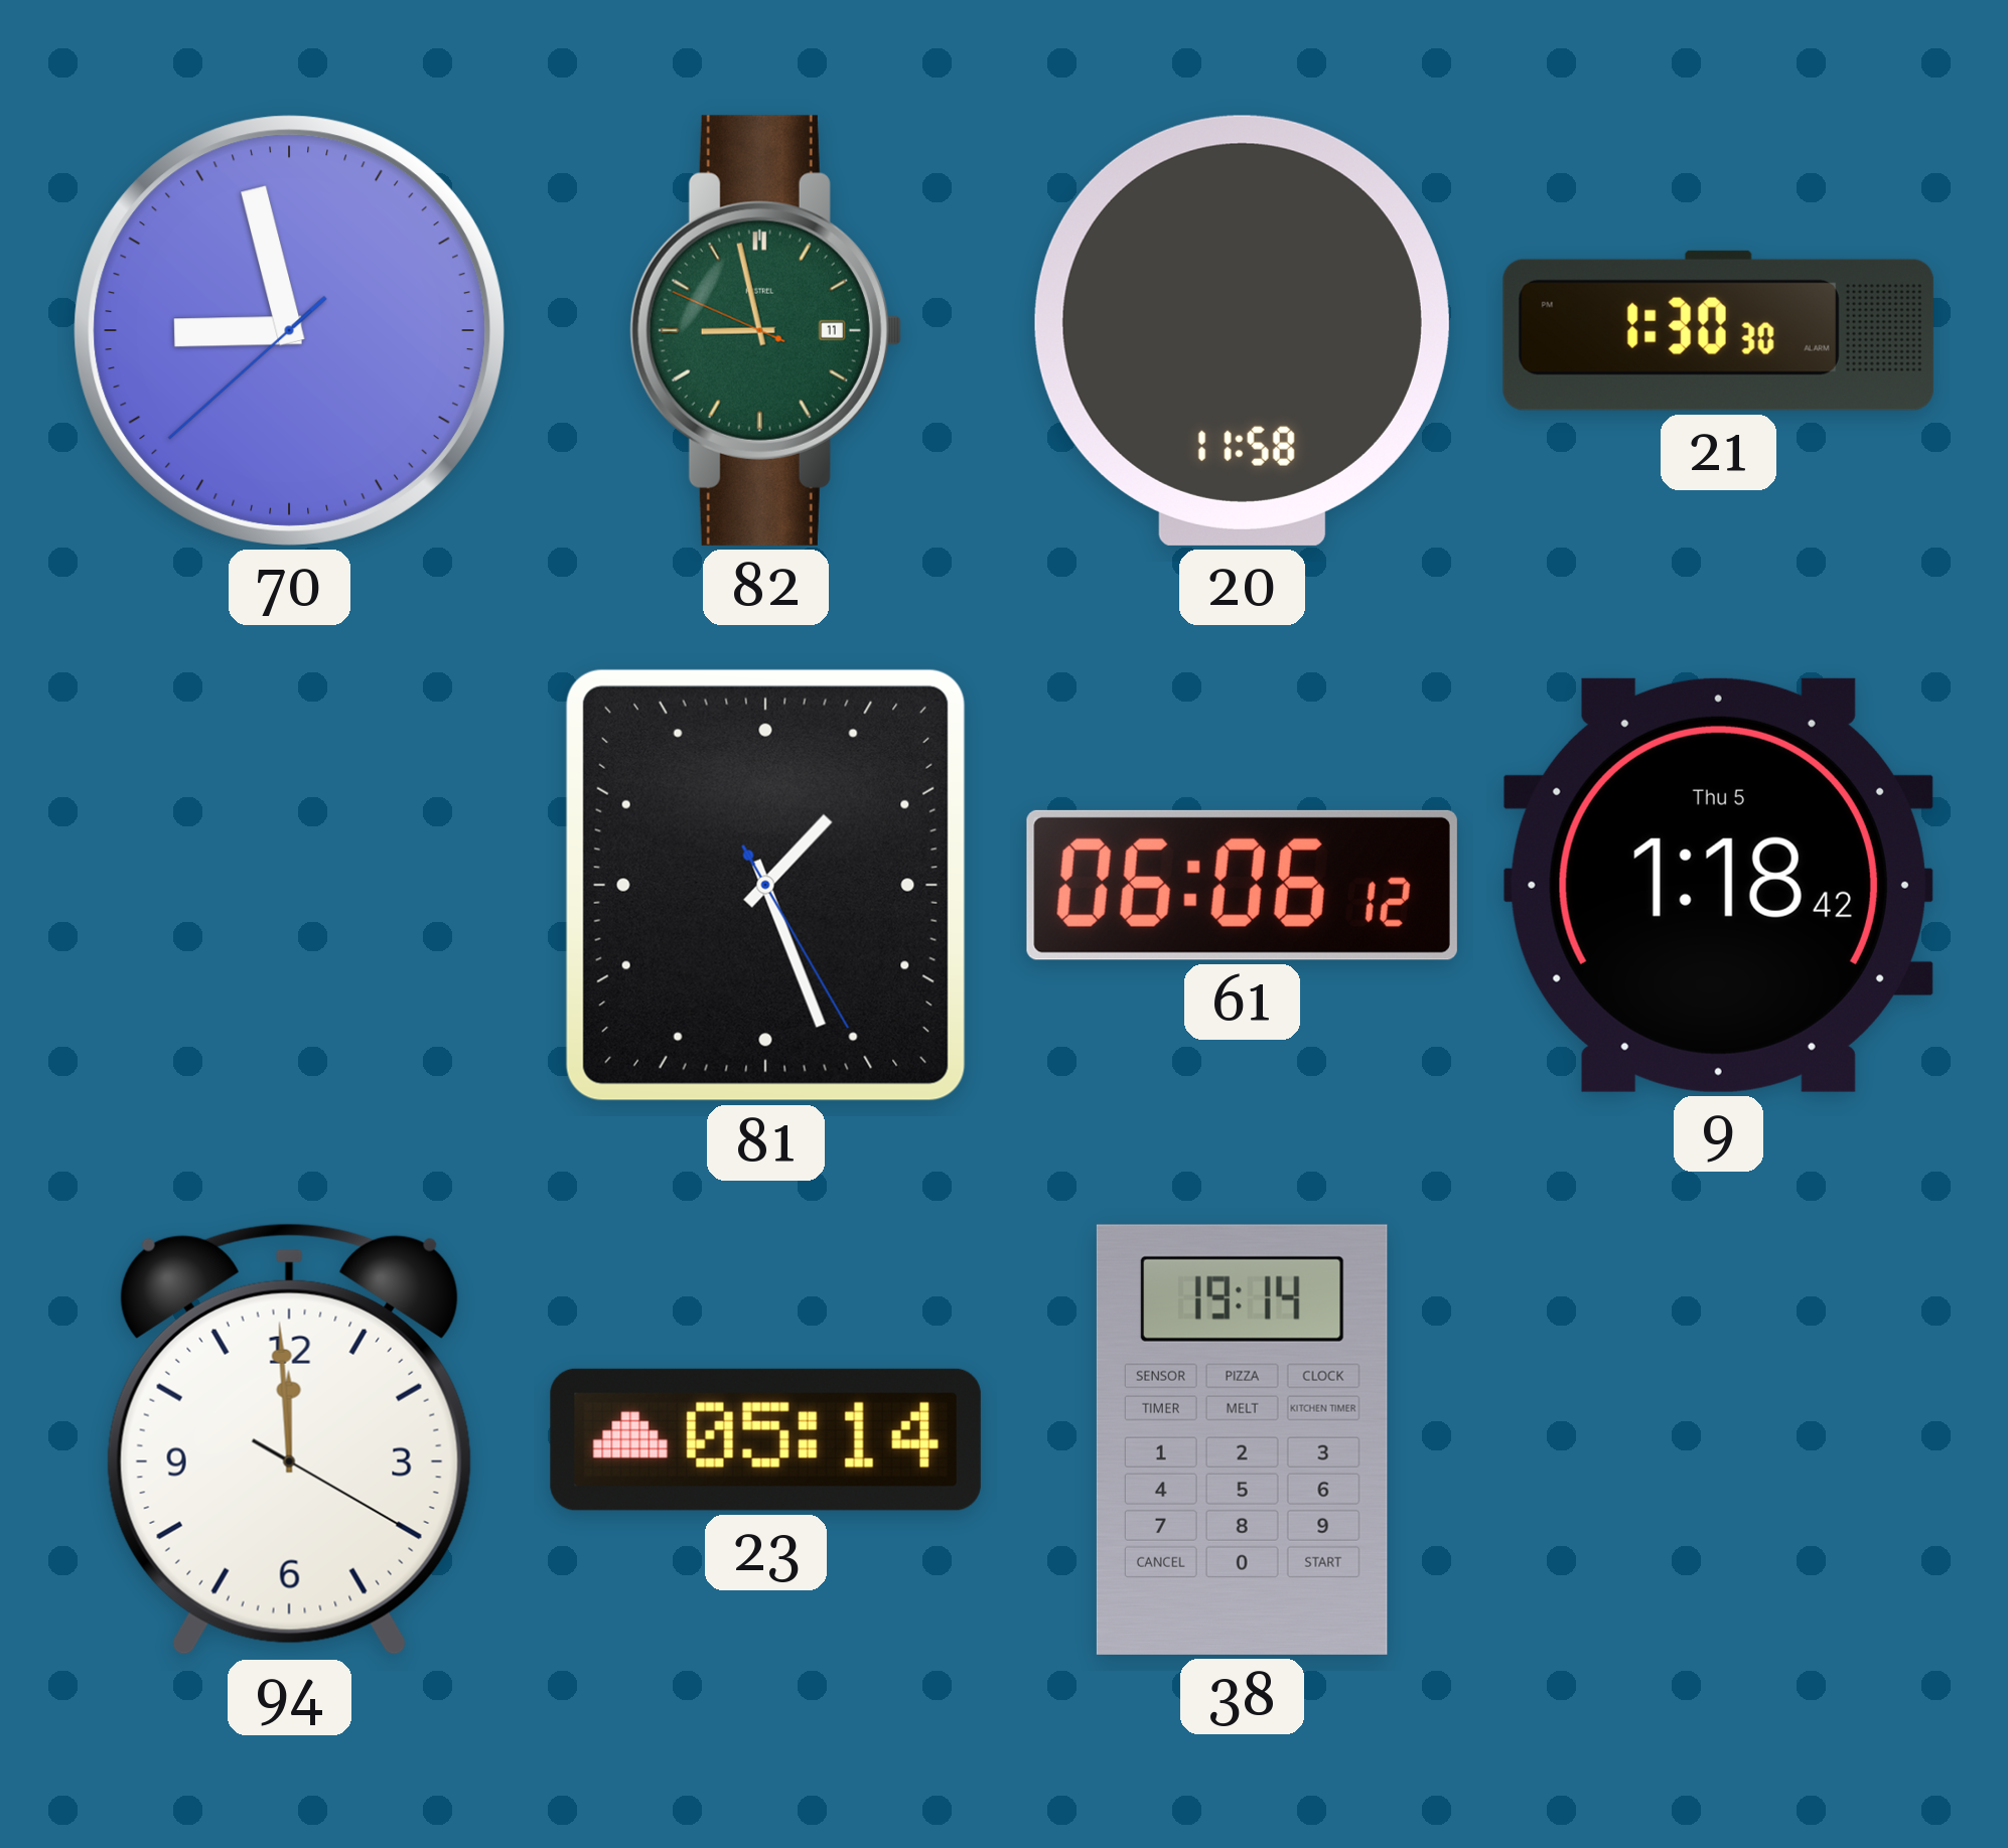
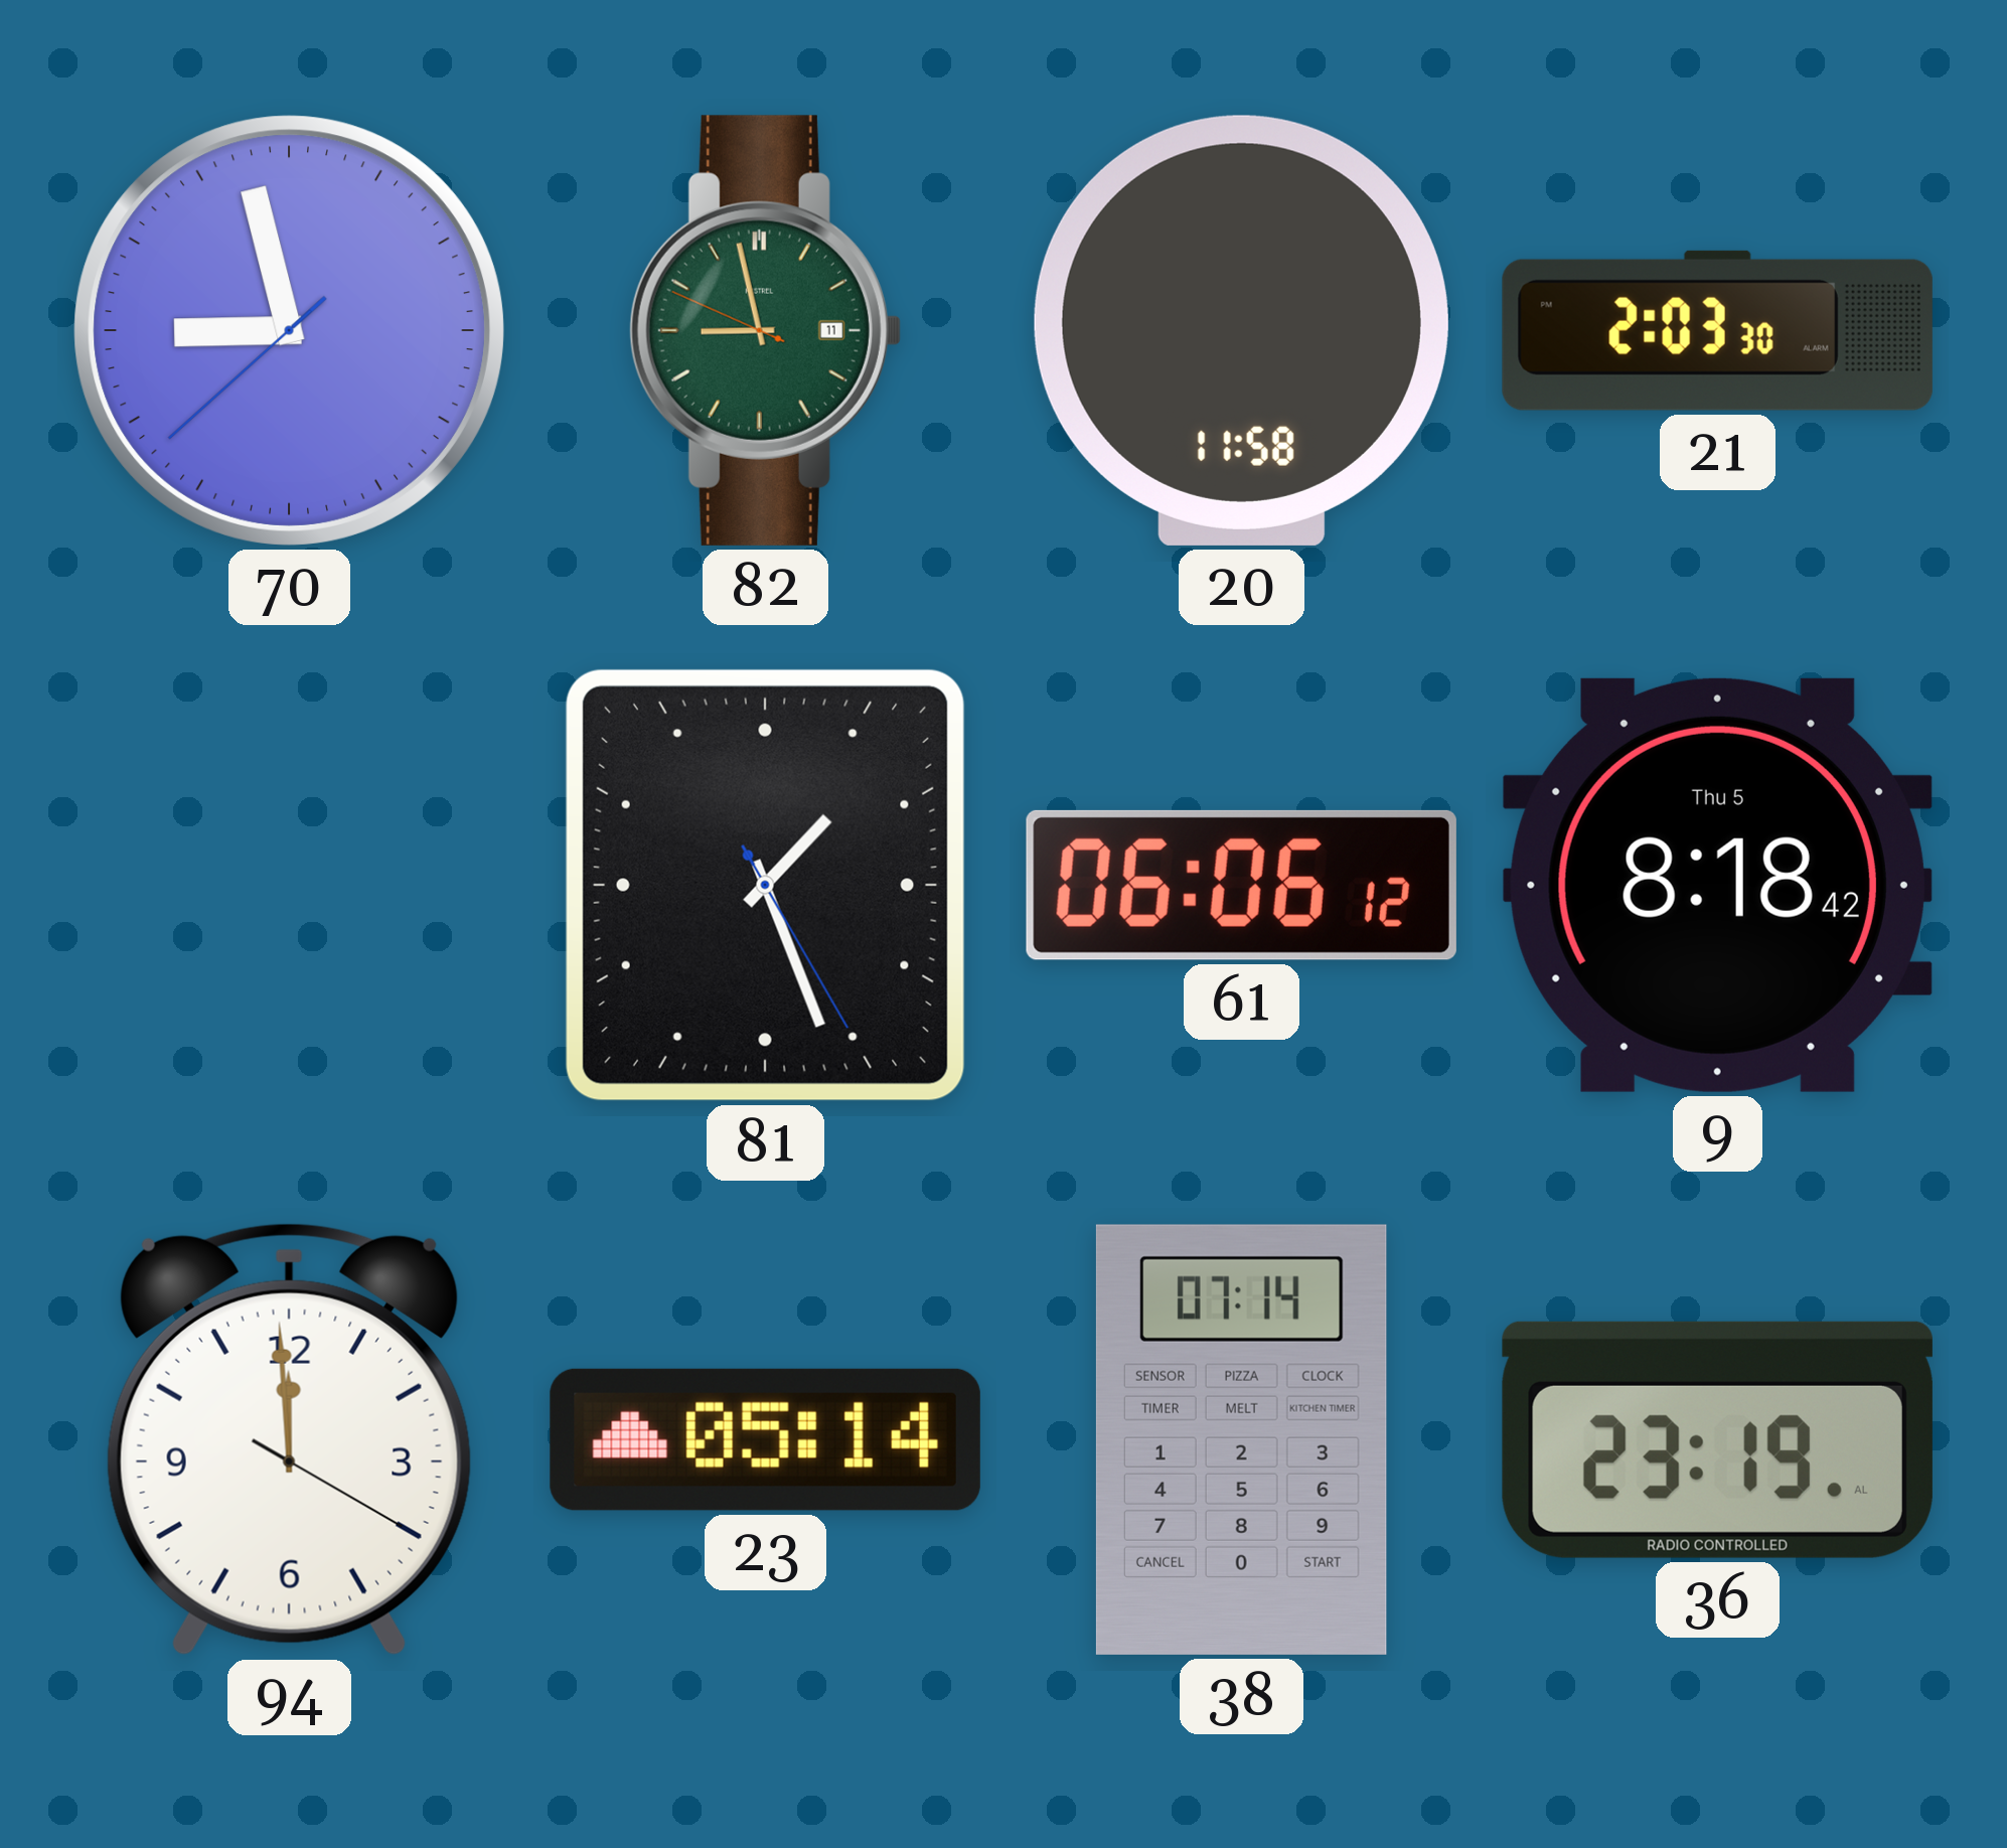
21: 1:30 -> 2:03 (1717, 330)
9: 1:18 -> 8:18 (1717, 885)
38: 19:14 -> 07:14 (1241, 1439)
36: none -> 23:19 (1717, 1439)
